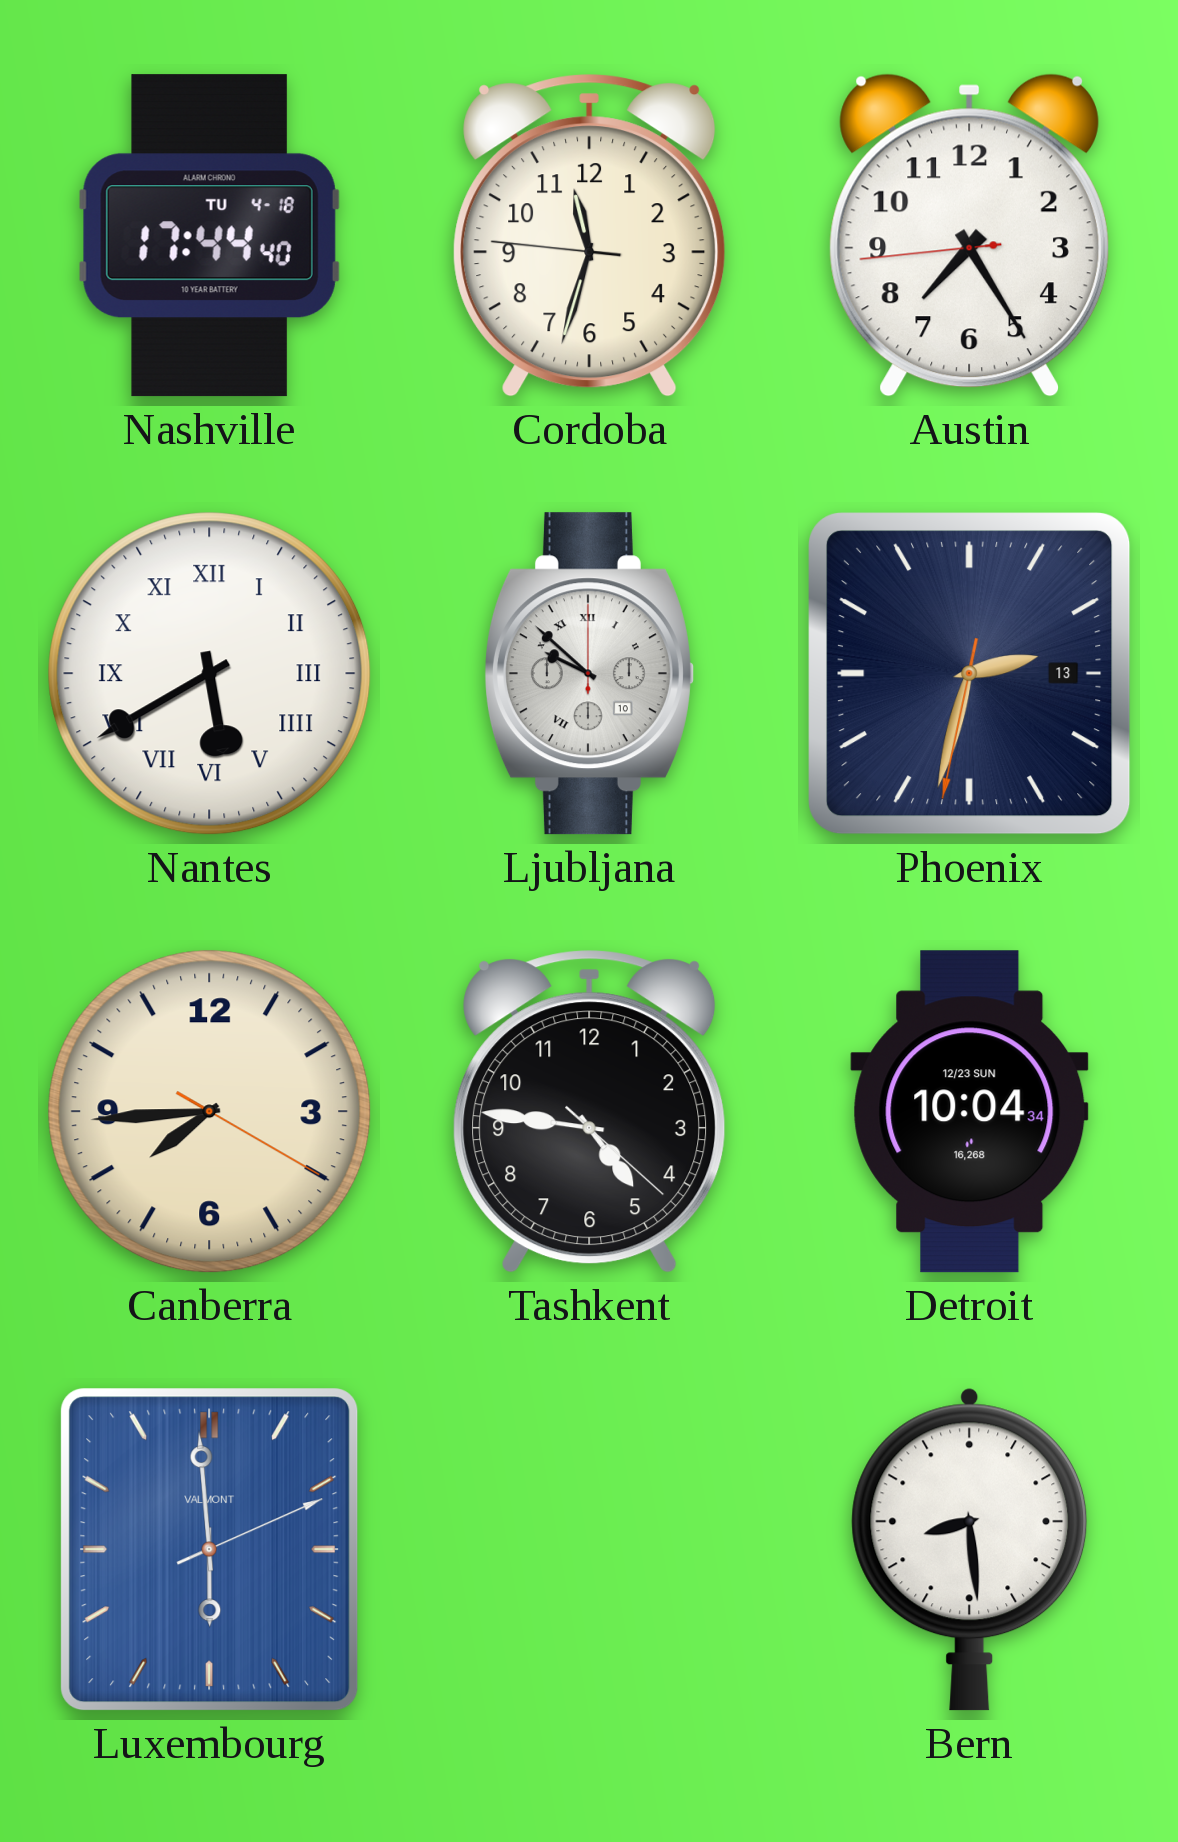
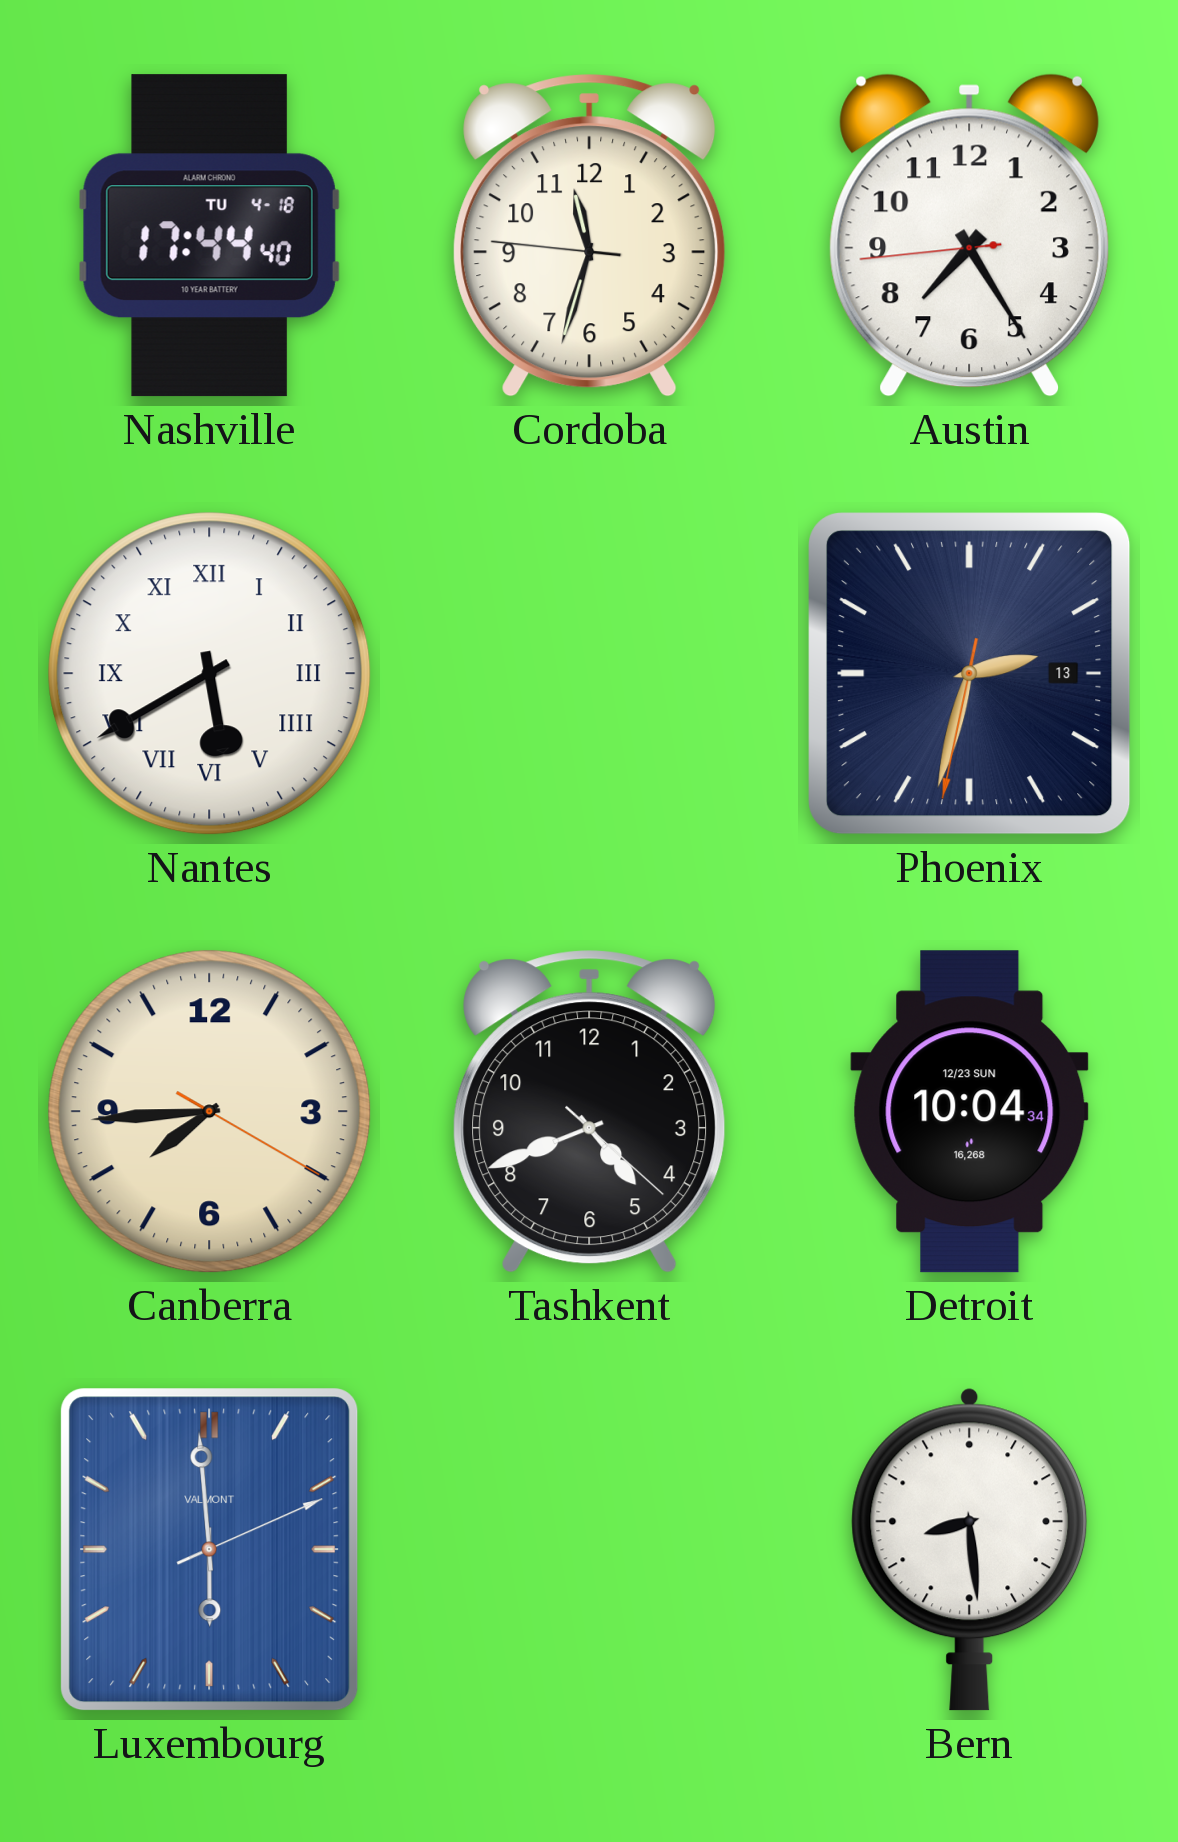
Ljubljana: 9:52 -> none (589, 674)
Tashkent: 4:46 -> 4:41 (590, 1112)
